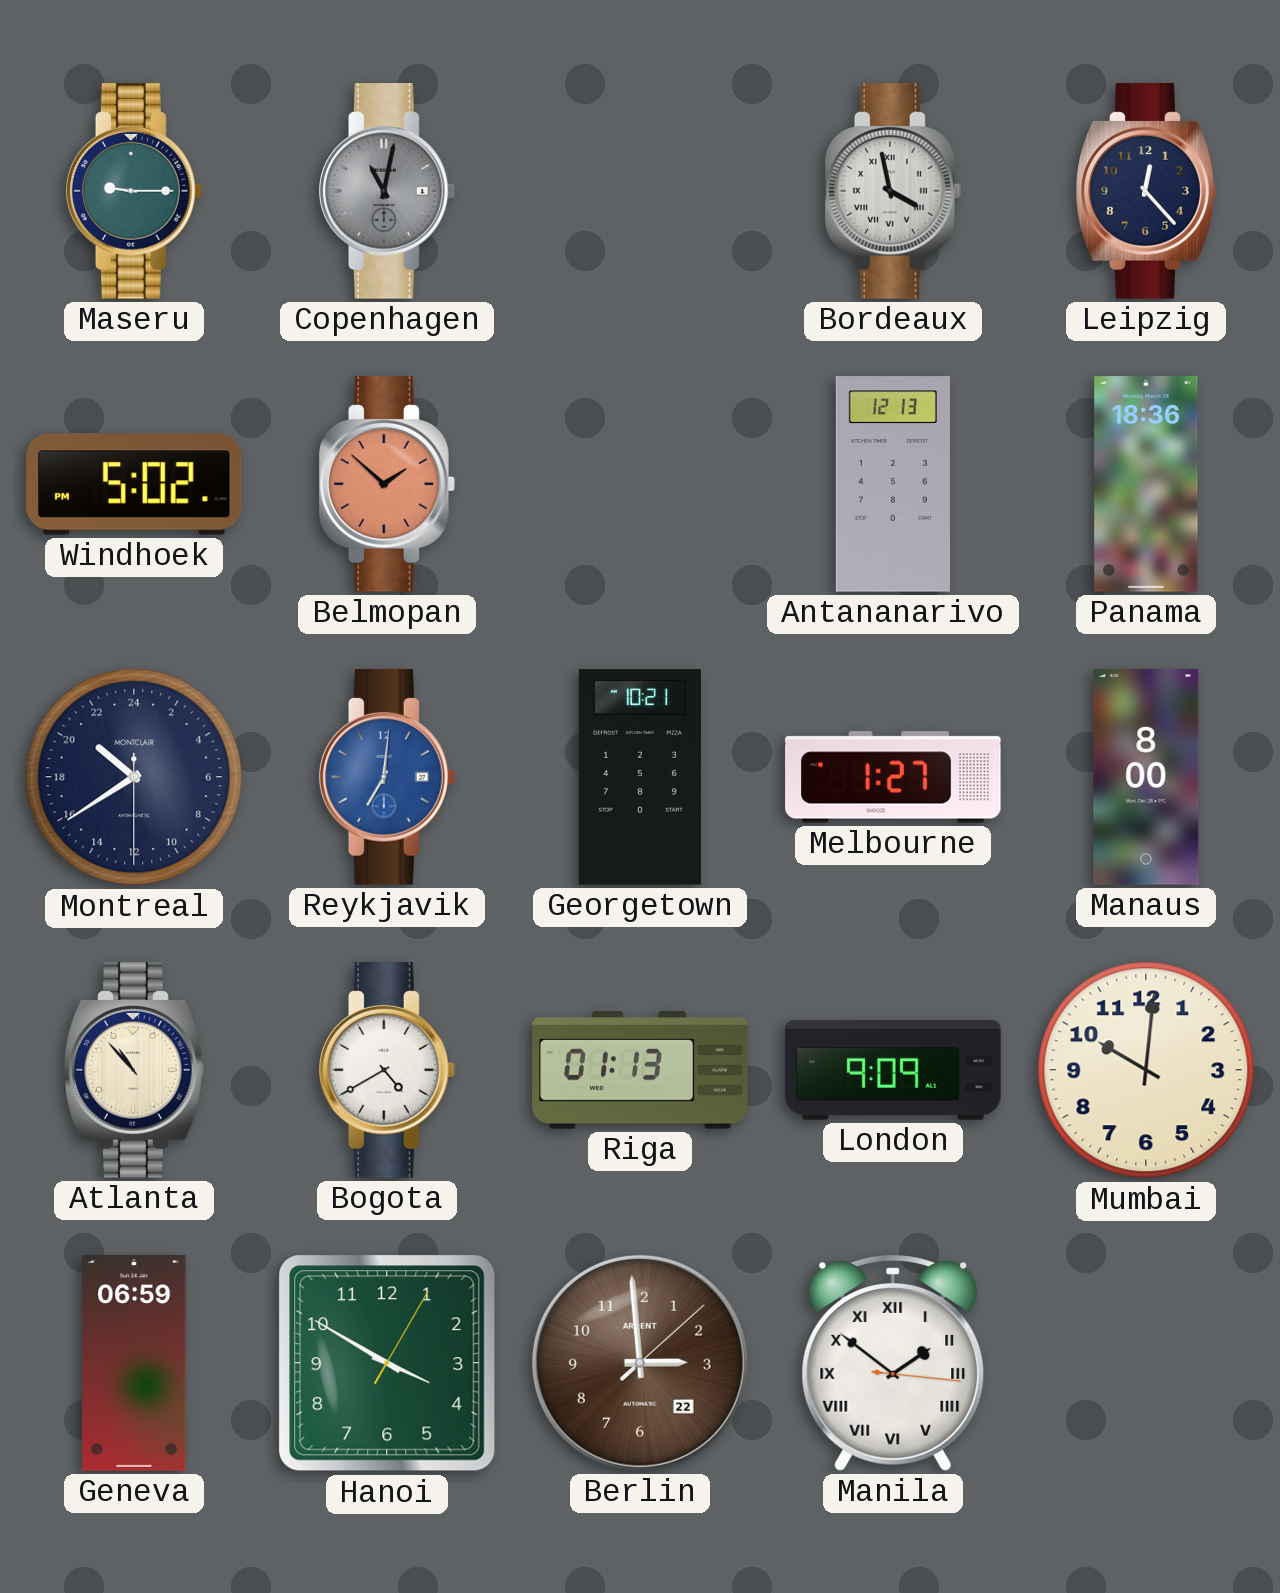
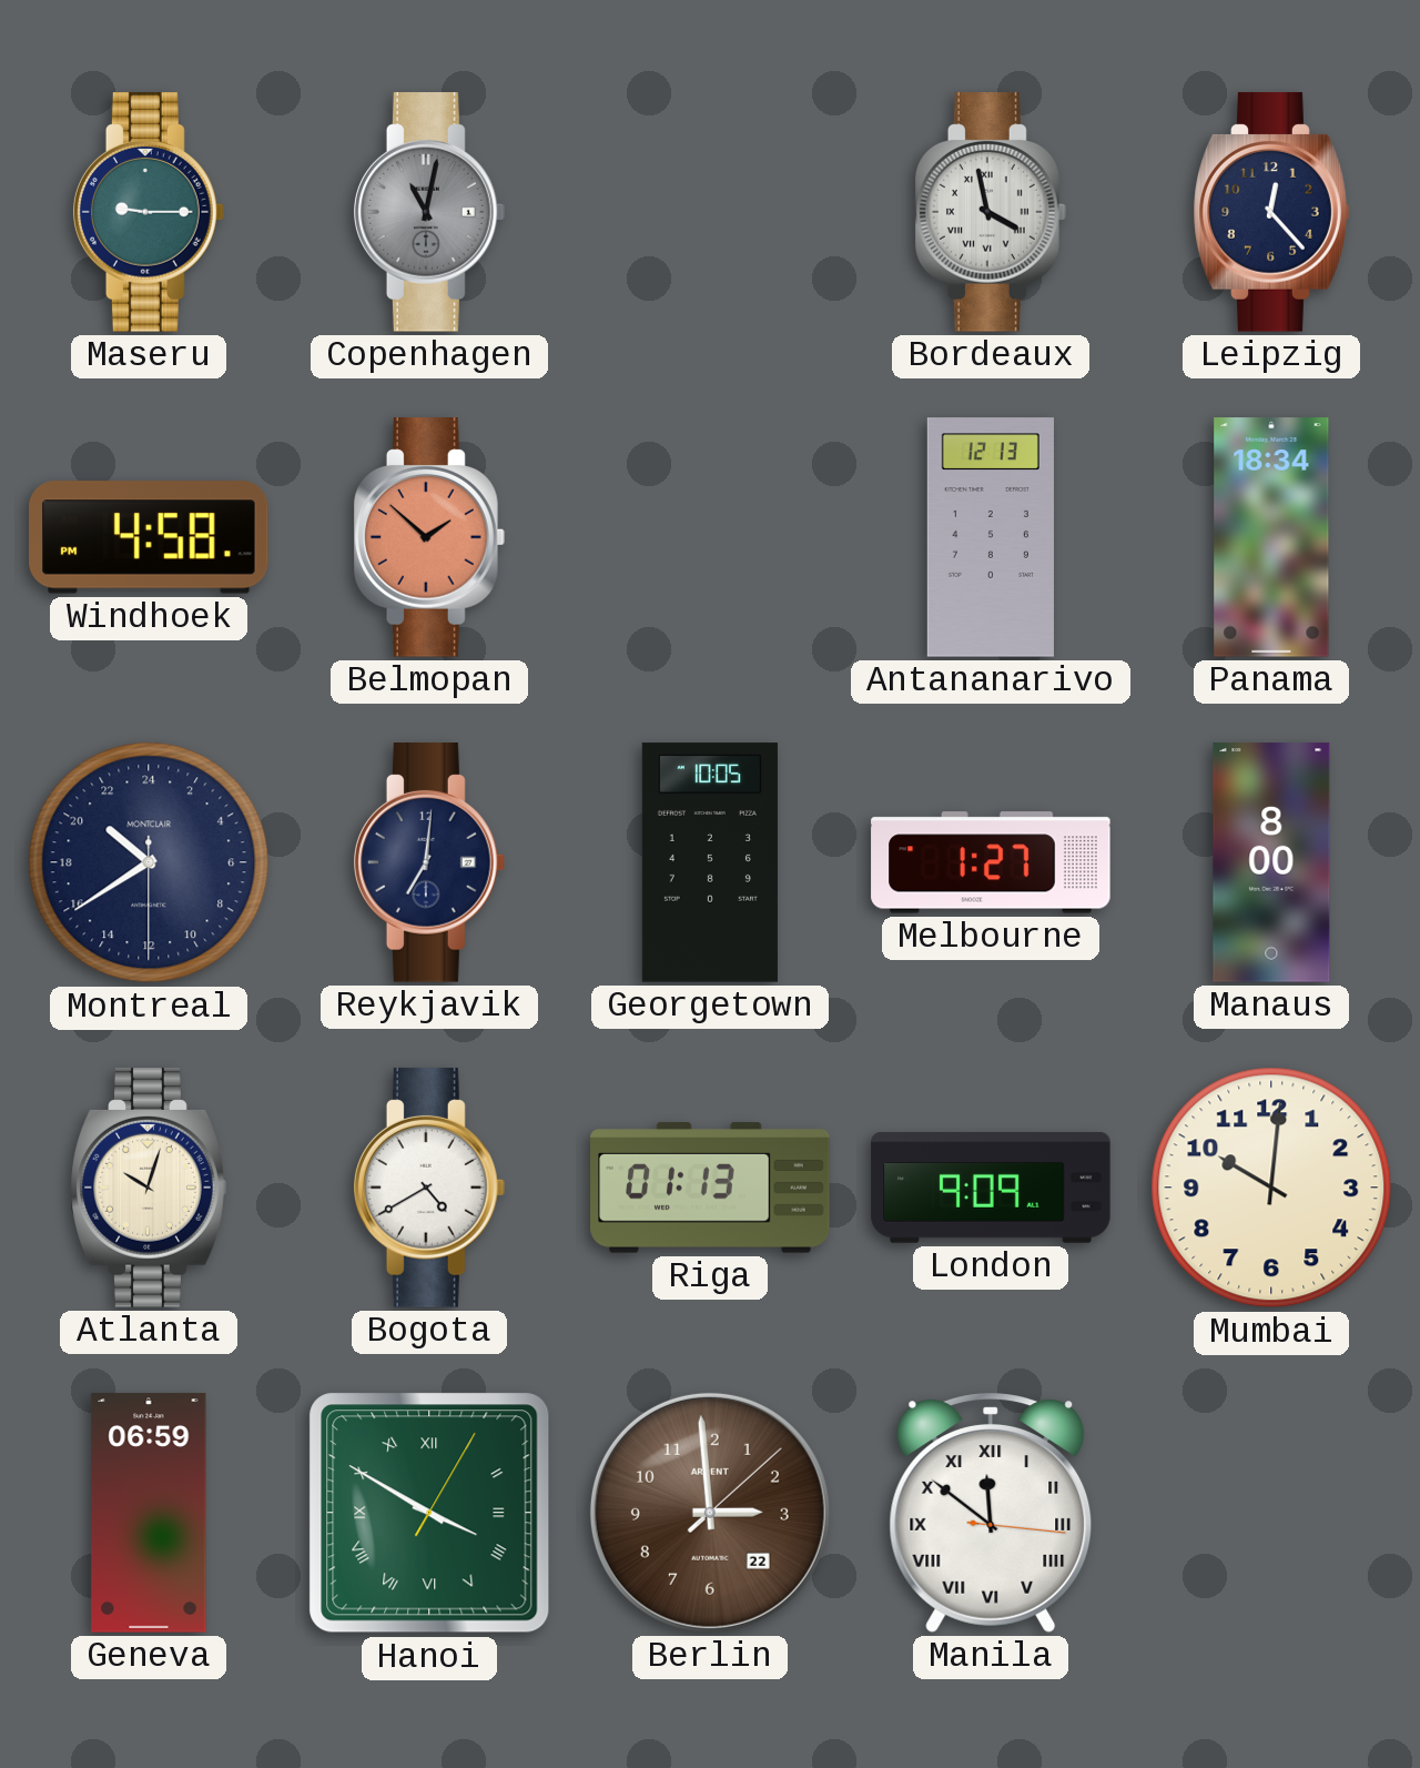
Windhoek: 5:02 -> 4:58 (149, 537)
Panama: 18:36 -> 18:34 (1271, 537)
Reykjavik dial: blue -> navy (429, 862)
Georgetown: 10:21 -> 10:05 (710, 862)
Atlanta: 10:53 -> 10:03 (149, 1188)
Hanoi numerals: Arabic -> Roman (429, 1513)
Manila: 1:51 -> 11:51 (991, 1513)
